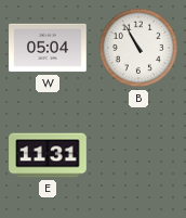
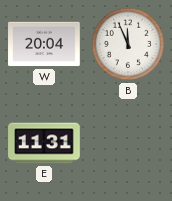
W: 05:04 -> 20:04 (44, 44)
B: 10:55 -> 11:56 (128, 44)
